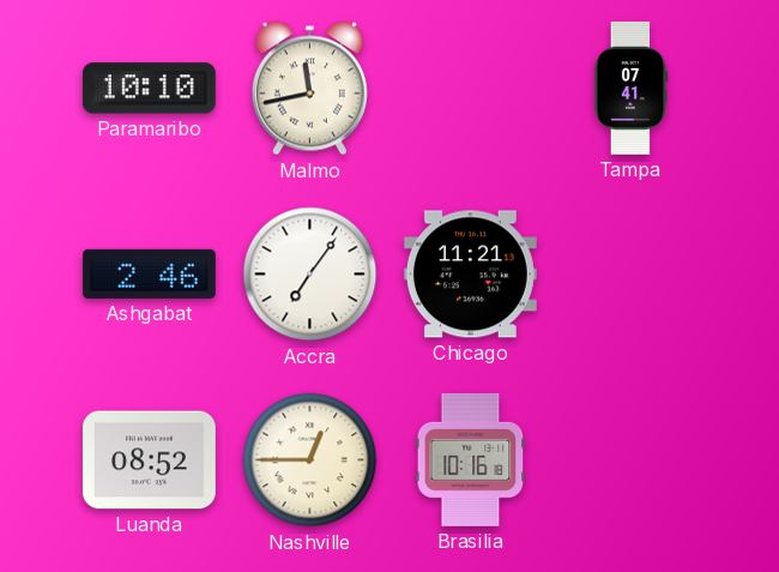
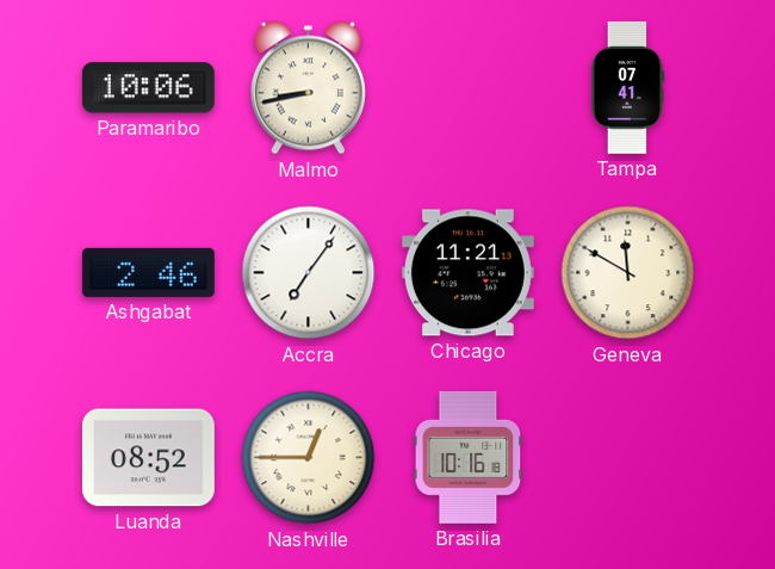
Paramaribo: 10:10 -> 10:06 (148, 88)
Malmo: 11:43 -> 8:43 (308, 88)
Geneva: none -> 11:50 (628, 273)
